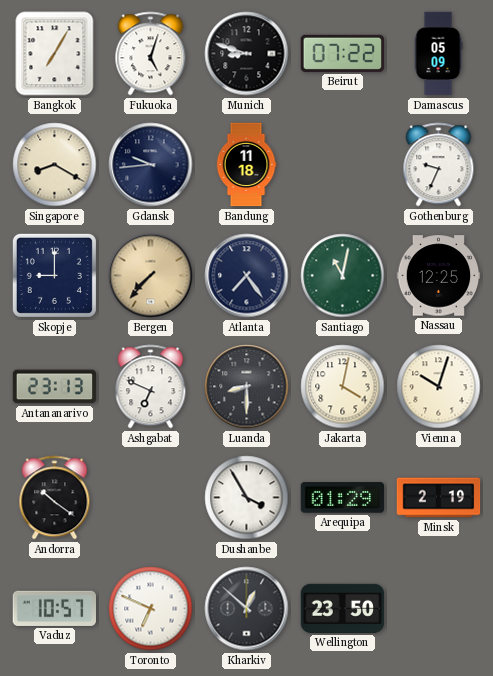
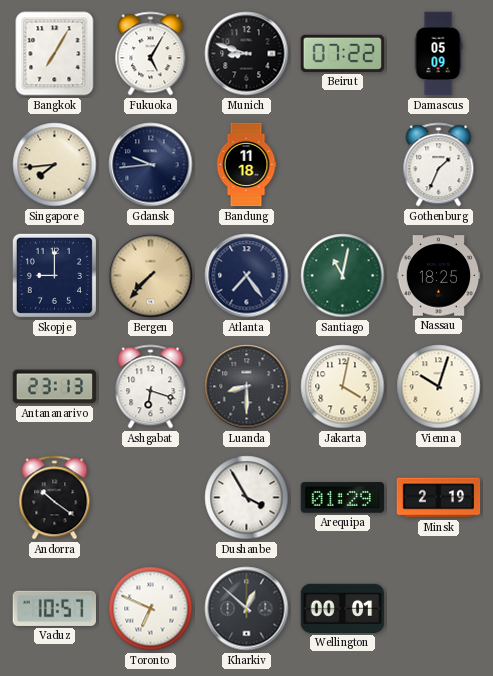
Fukuoka: 5:03 -> 5:05 (151, 54)
Singapore: 8:20 -> 7:44 (55, 165)
Gothenburg: 9:34 -> 1:34 (439, 165)
Nassau: 12:25 -> 18:25 (439, 276)
Ashgabat: 6:49 -> 6:18 (151, 387)
Wellington: 23:50 -> 00:01 (343, 608)
